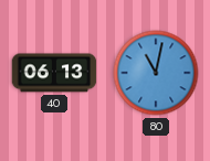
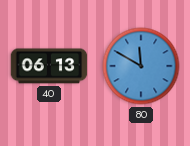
80: 11:02 -> 11:50 (141, 66)
